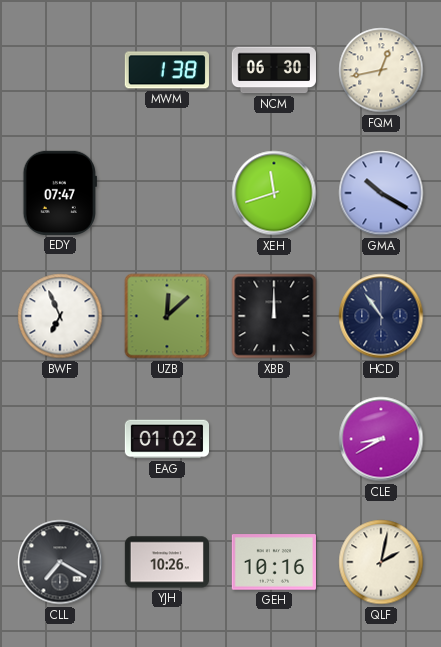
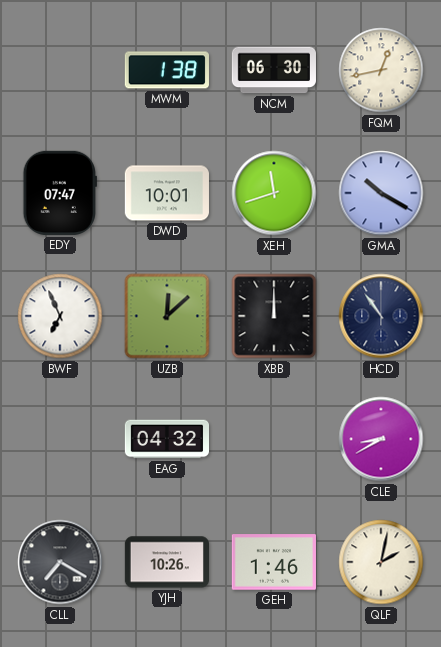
DWD: none -> 10:01 (167, 193)
EAG: 01:02 -> 04:32 (166, 439)
GEH: 10:16 -> 1:46 (274, 562)
